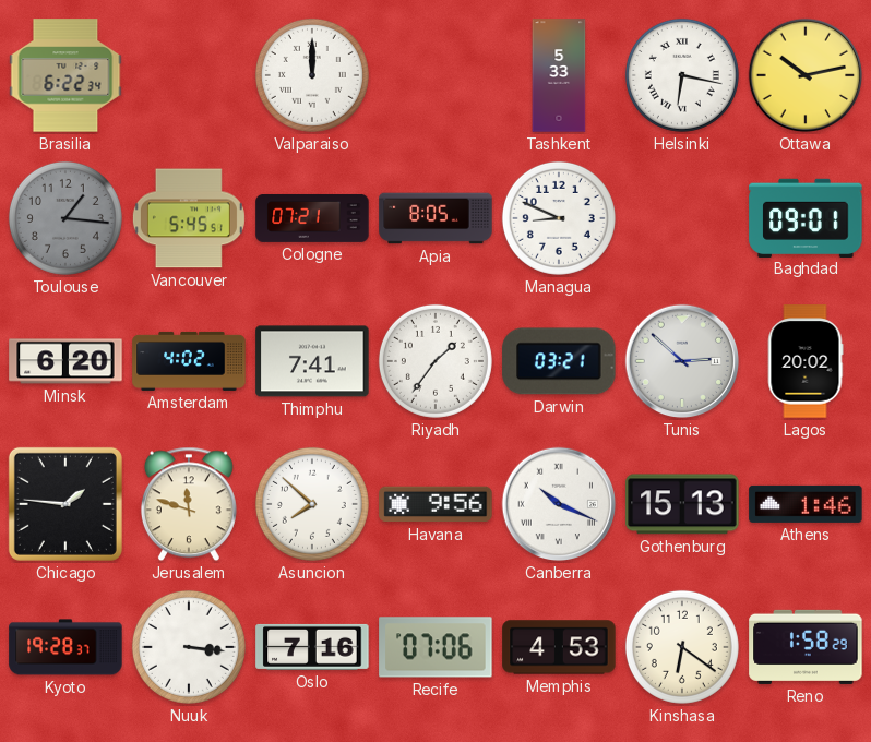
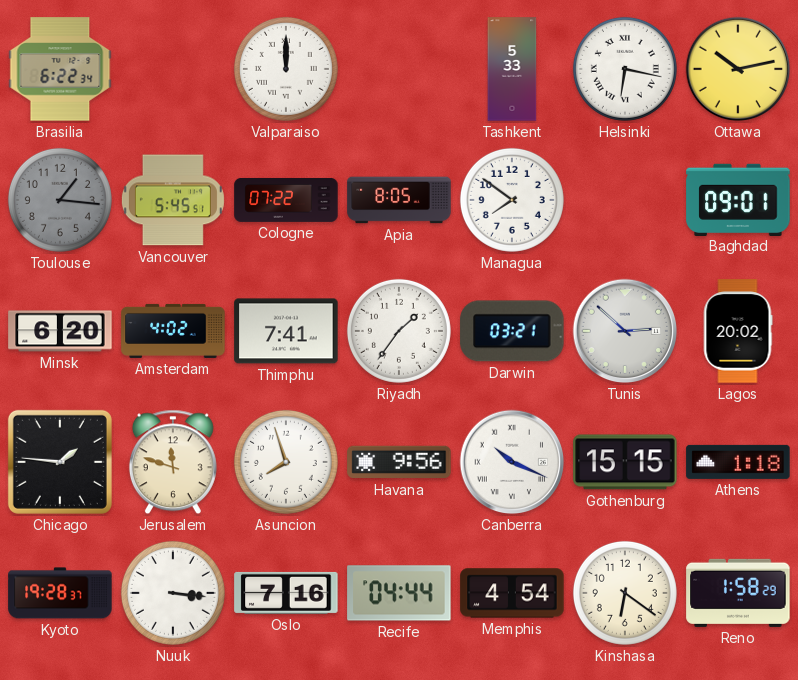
Cologne: 07:21 -> 07:22 (286, 200)
Managua: 8:49 -> 7:51 (512, 200)
Asuncion: 7:52 -> 7:57 (286, 462)
Gothenburg: 15:13 -> 15:15 (625, 462)
Athens: 1:46 -> 1:18 (738, 462)
Recife: 07:06 -> 04:44 (399, 593)
Memphis: 4:53 -> 4:54 (512, 593)
